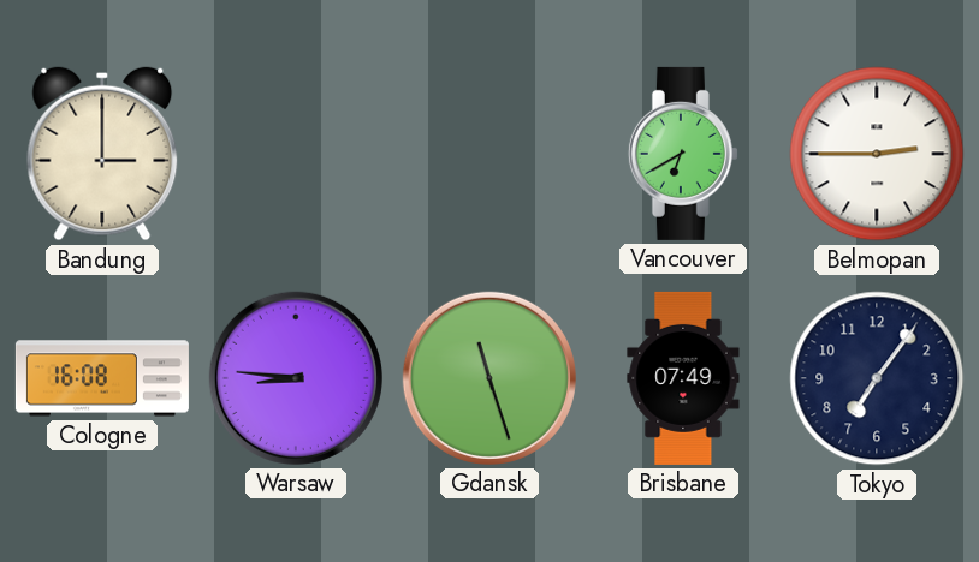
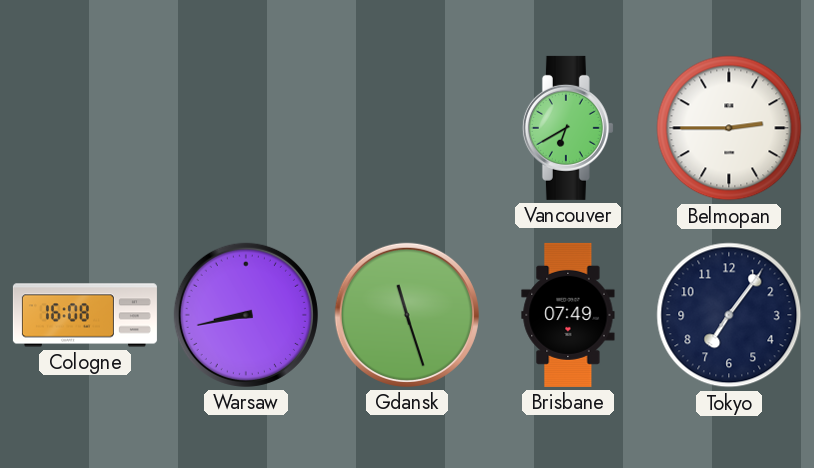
Bandung: 3:00 -> none (102, 154)
Warsaw: 8:46 -> 8:43 (246, 315)
